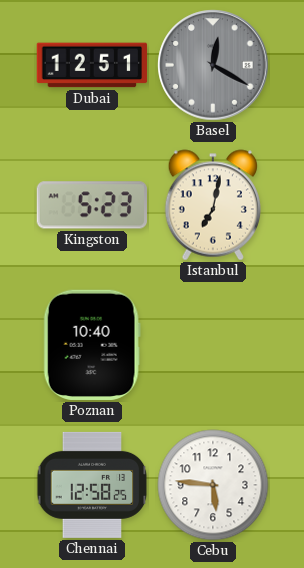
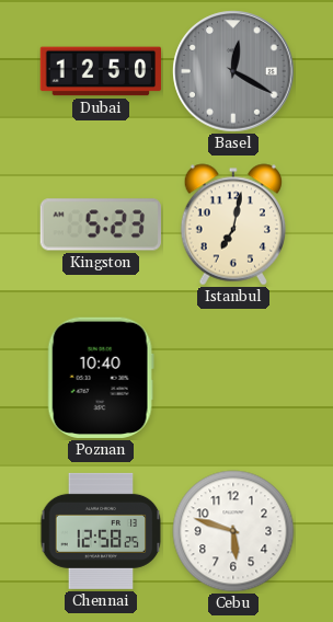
Dubai: 12:51 -> 12:50 (101, 71)
Cebu: 5:46 -> 5:48 (233, 531)
